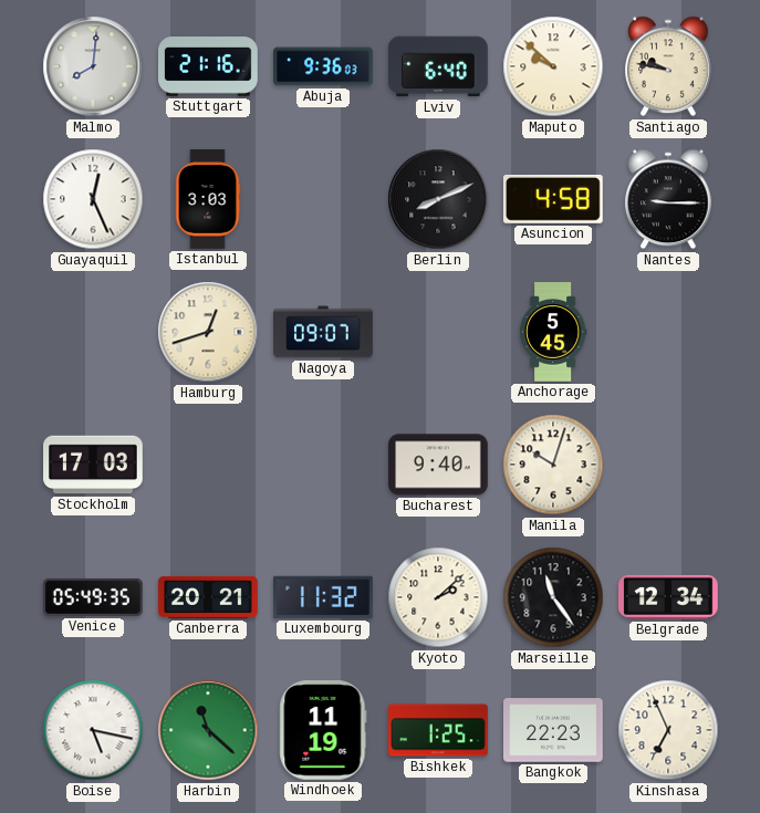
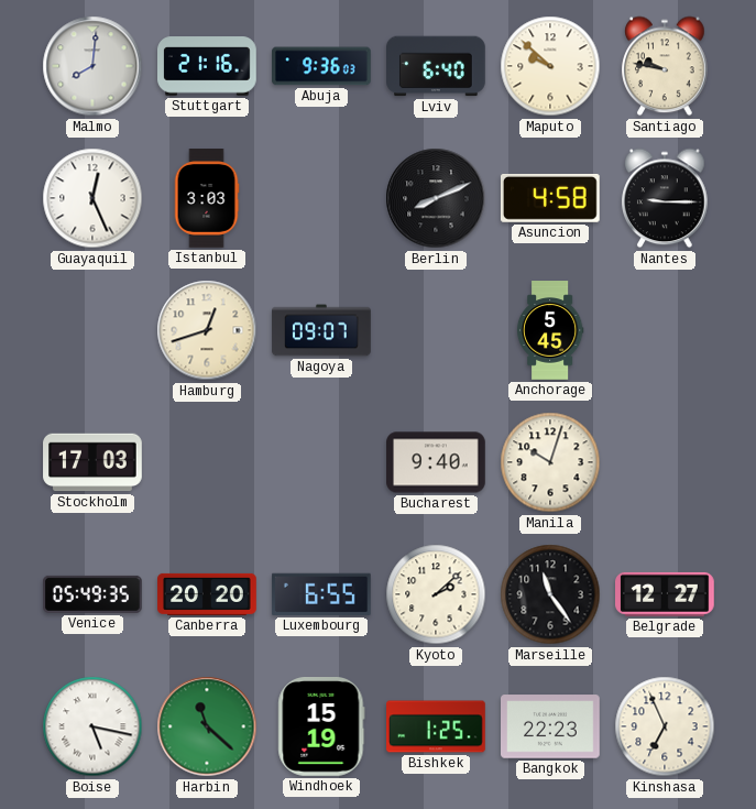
Canberra: 20:21 -> 20:20 (207, 594)
Luxembourg: 11:32 -> 6:55 (321, 594)
Belgrade: 12:34 -> 12:27 (666, 594)
Windhoek: 11:19 -> 15:19 (321, 728)
